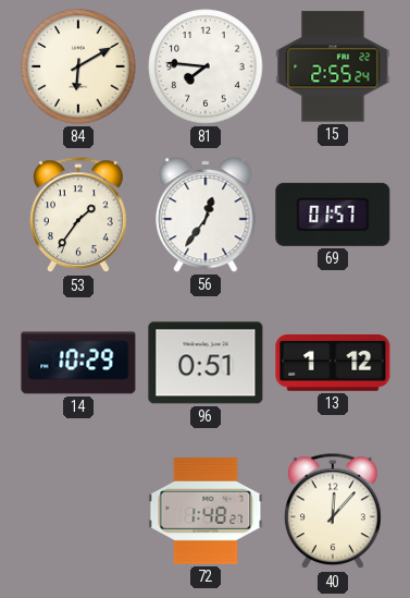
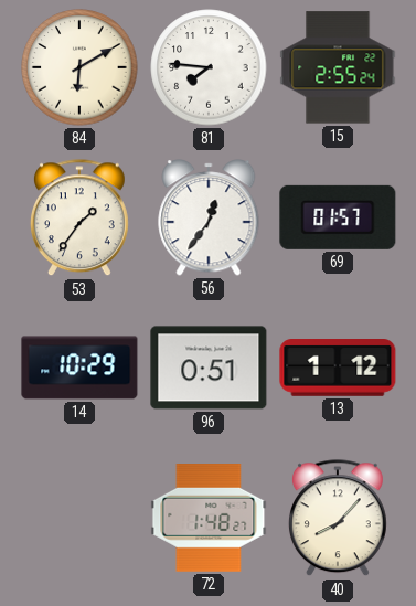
40: 12:07 -> 8:07 (338, 519)
